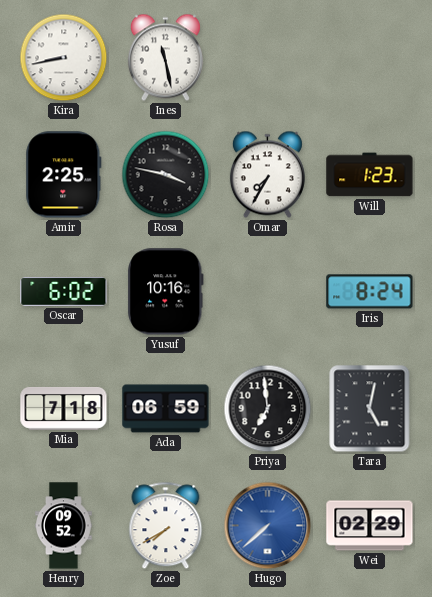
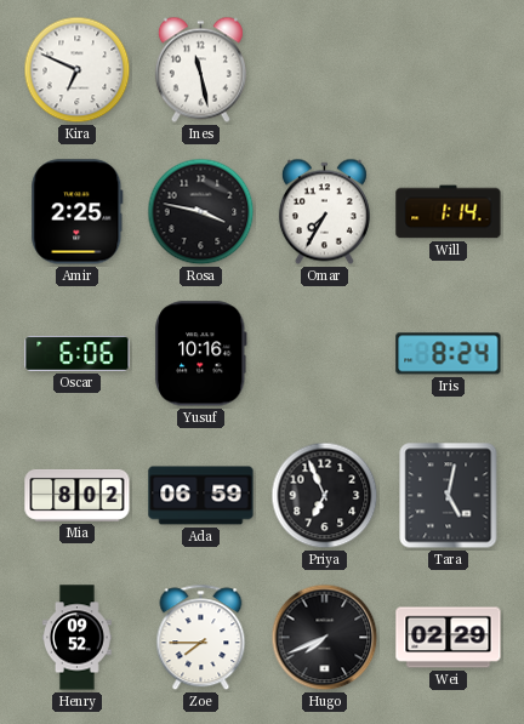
Kira: 8:43 -> 6:49 (78, 70)
Will: 1:23 -> 1:14 (449, 212)
Oscar: 6:02 -> 6:06 (78, 353)
Mia: 7:18 -> 8:02 (78, 495)
Priya: 6:59 -> 6:56 (325, 496)
Zoe: 7:40 -> 7:45 (201, 638)
Hugo: 7:38 -> 7:41 (325, 638)
Hugo dial: blue -> black (325, 638)
